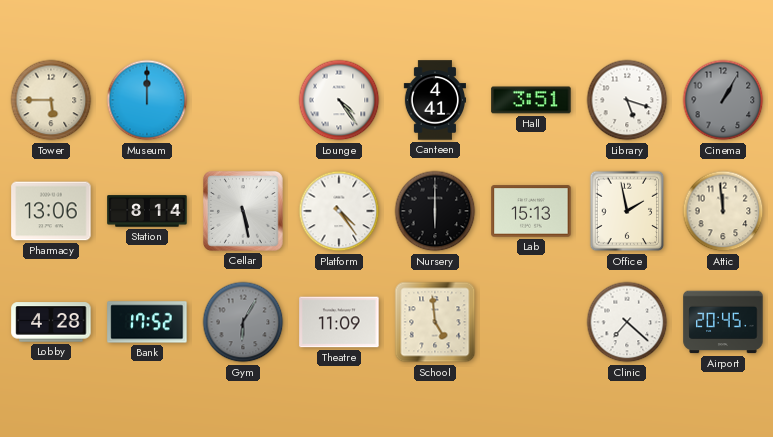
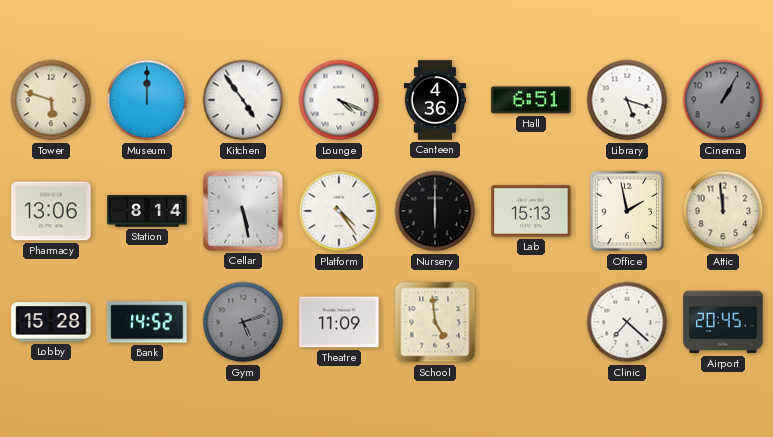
Tower: 5:45 -> 5:48 (51, 100)
Kitchen: none -> 4:54 (243, 100)
Lounge: 4:24 -> 4:19 (339, 100)
Canteen: 4:41 -> 4:36 (434, 100)
Hall: 3:51 -> 6:51 (531, 100)
Lobby: 4:28 -> 15:28 (51, 322)
Bank: 17:52 -> 14:52 (147, 322)
Gym: 6:05 -> 5:12 (243, 322)
